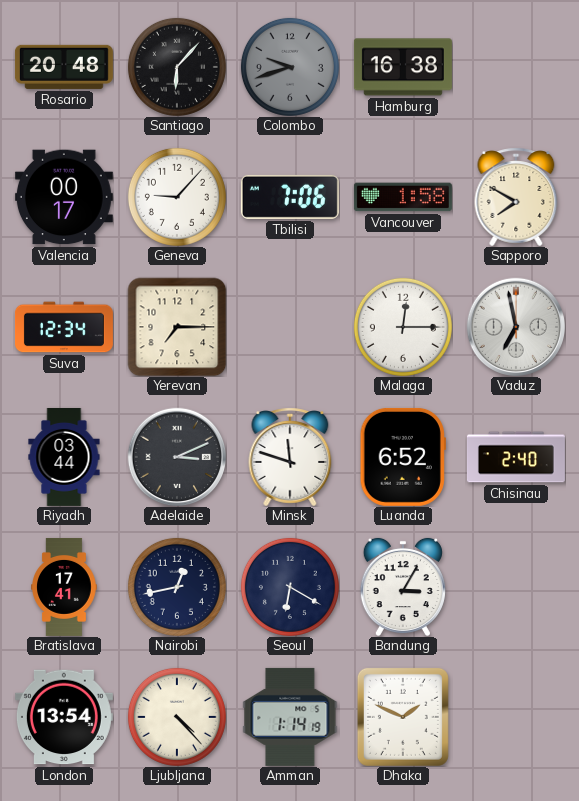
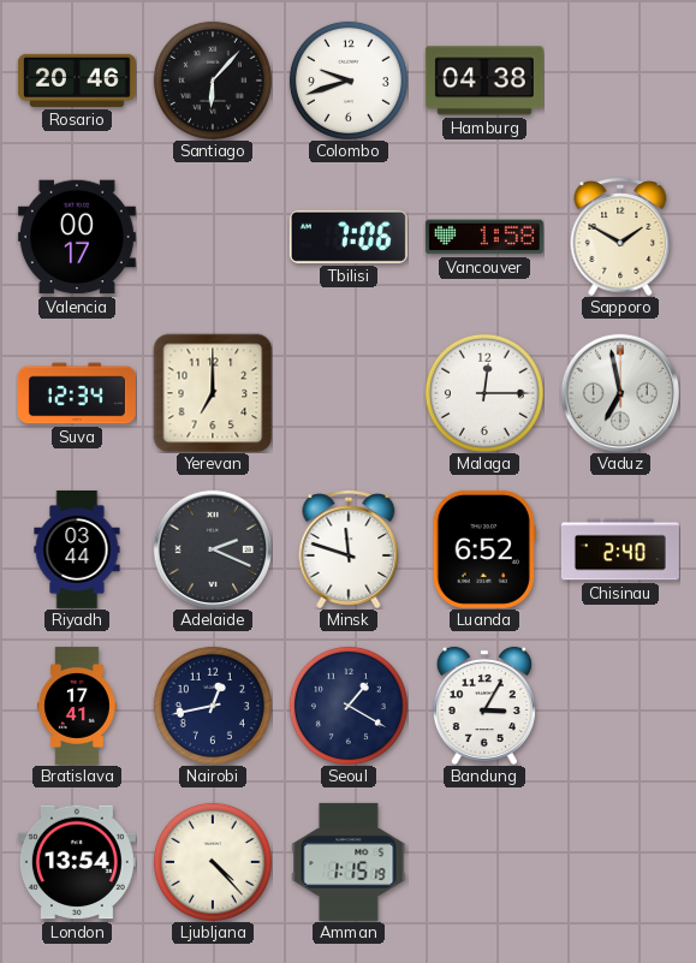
Rosario: 20:48 -> 20:46 (77, 81)
Colombo dial: grey -> white (349, 81)
Hamburg: 16:38 -> 04:38 (484, 81)
Geneva: 9:07 -> none (177, 197)
Sapporo: 7:50 -> 1:50 (620, 237)
Yerevan: 7:15 -> 7:00 (213, 393)
Adelaide: 3:11 -> 2:19 (212, 548)
Seoul: 6:20 -> 1:20 (349, 706)
Amman: 1:14 -> 1:15 (349, 862)
Dhaka: 1:49 -> none (403, 717)
